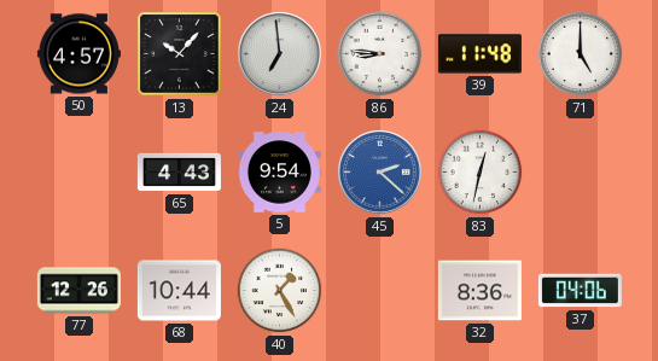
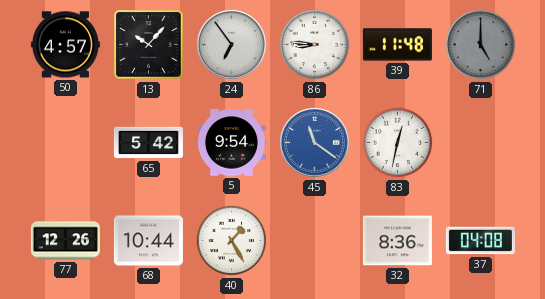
24: 6:59 -> 6:54 (232, 45)
71 dial: white -> grey (481, 45)
65: 4:43 -> 5:42 (148, 143)
45: 2:22 -> 11:21 (315, 143)
37: 04:06 -> 04:08 (480, 241)
